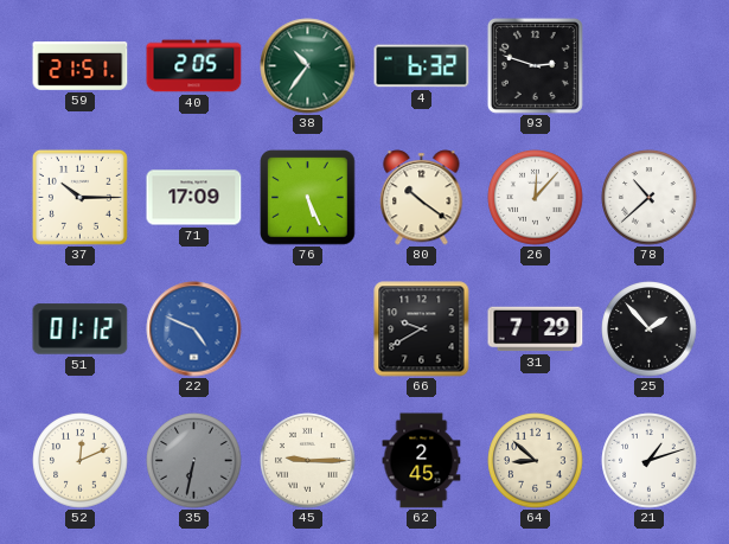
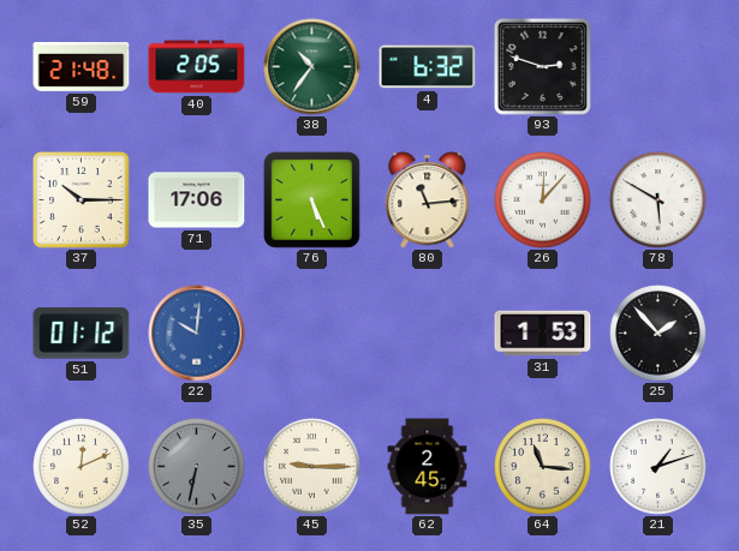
59: 21:51 -> 21:48 (82, 67)
71: 17:09 -> 17:06 (197, 200)
80: 10:21 -> 11:14 (428, 200)
78: 10:38 -> 5:50 (658, 200)
22: 4:49 -> 10:01 (197, 334)
66: 9:40 -> none (422, 329)
31: 7:29 -> 1:53 (543, 334)
64: 8:52 -> 11:16 (543, 467)
